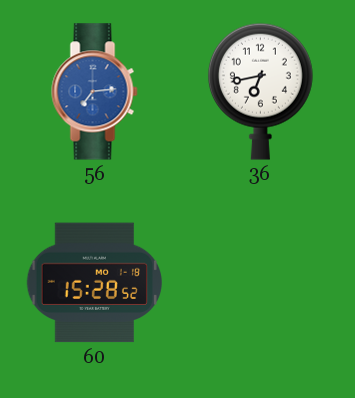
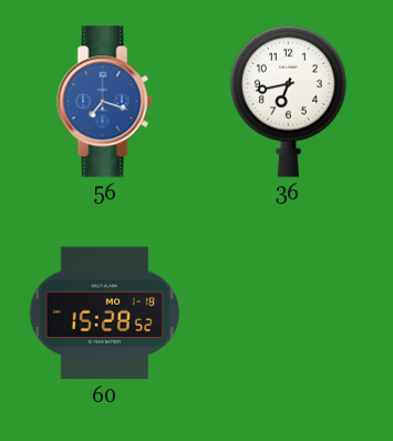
56: 7:14 -> 7:18 (105, 102)
